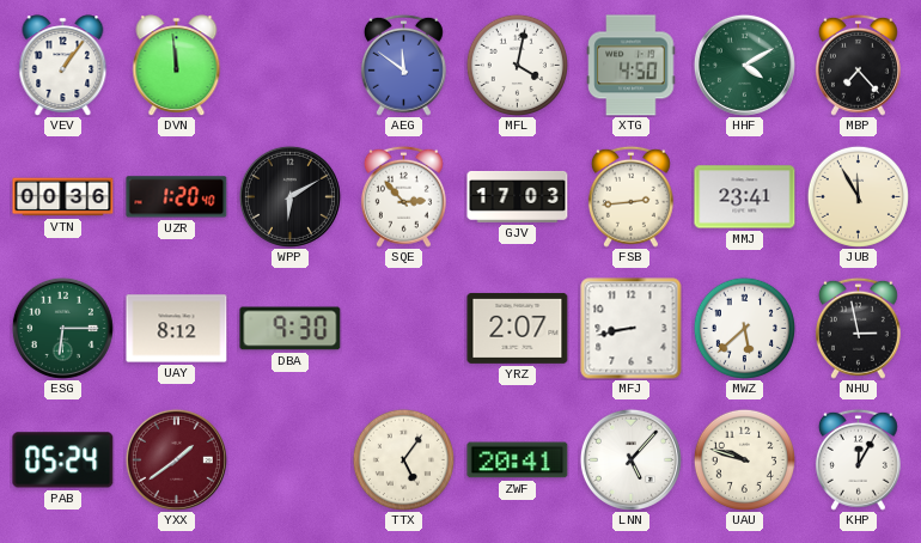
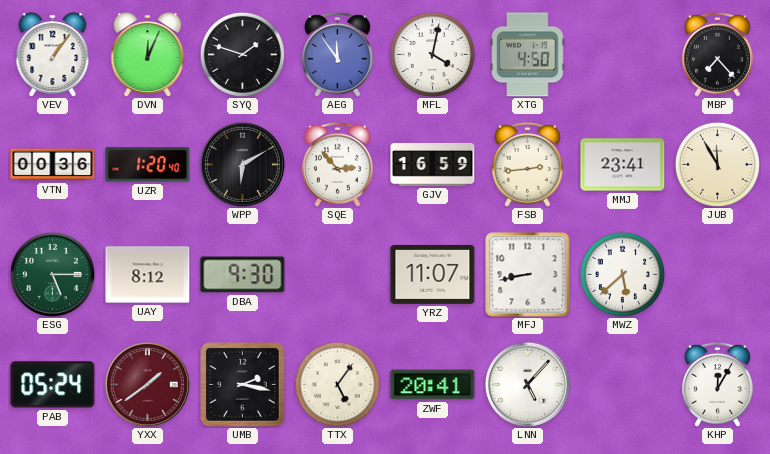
DVN: 11:59 -> 12:04 (148, 54)
SYQ: none -> 1:48 (242, 54)
AEG: 11:51 -> 11:54 (337, 54)
HHF: 4:10 -> none (744, 65)
GJV: 17:03 -> 16:59 (433, 164)
ESG: 6:15 -> 5:15 (52, 274)
YRZ: 2:07 -> 11:07 (433, 274)
NHU: 2:58 -> none (858, 328)
UMB: none -> 2:17 (243, 385)
UAU: 9:48 -> none (744, 459)
